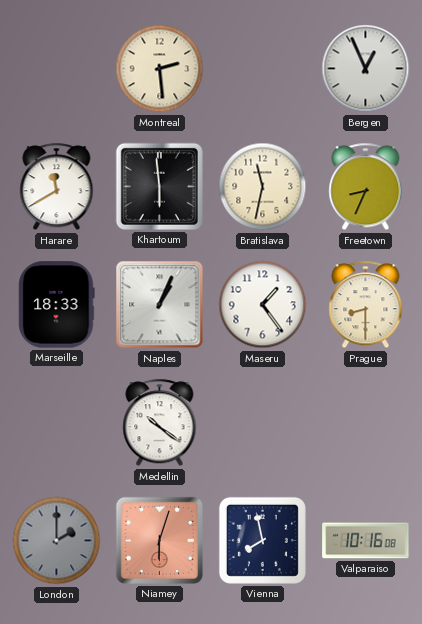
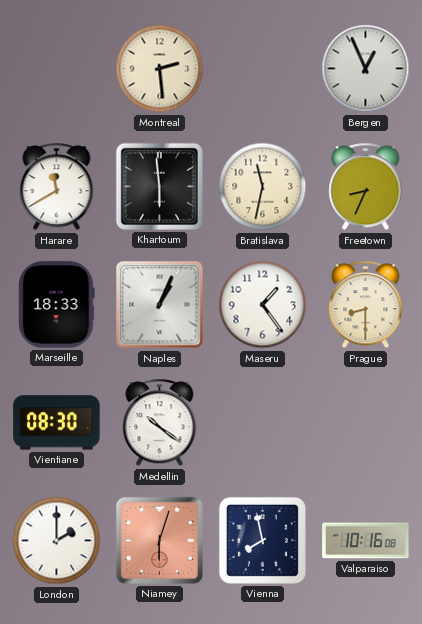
Vientiane: none -> 08:30 (57, 423)
London dial: grey -> white (57, 541)
